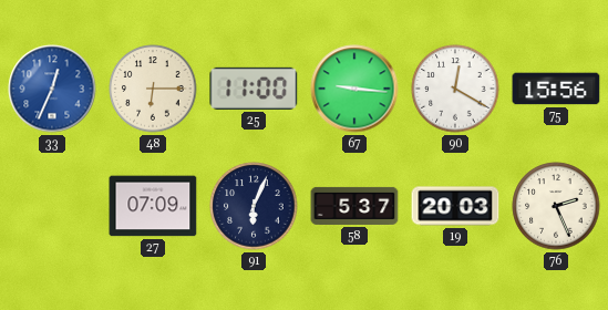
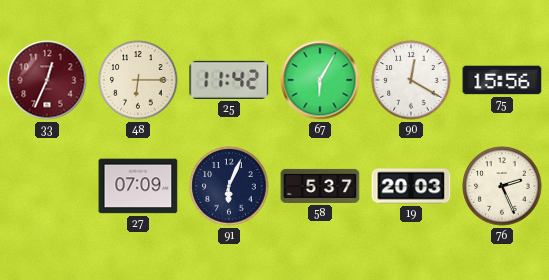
33 dial: blue -> burgundy (47, 80)
25: 11:00 -> 11:42 (229, 80)
67: 9:16 -> 6:05 (320, 80)
